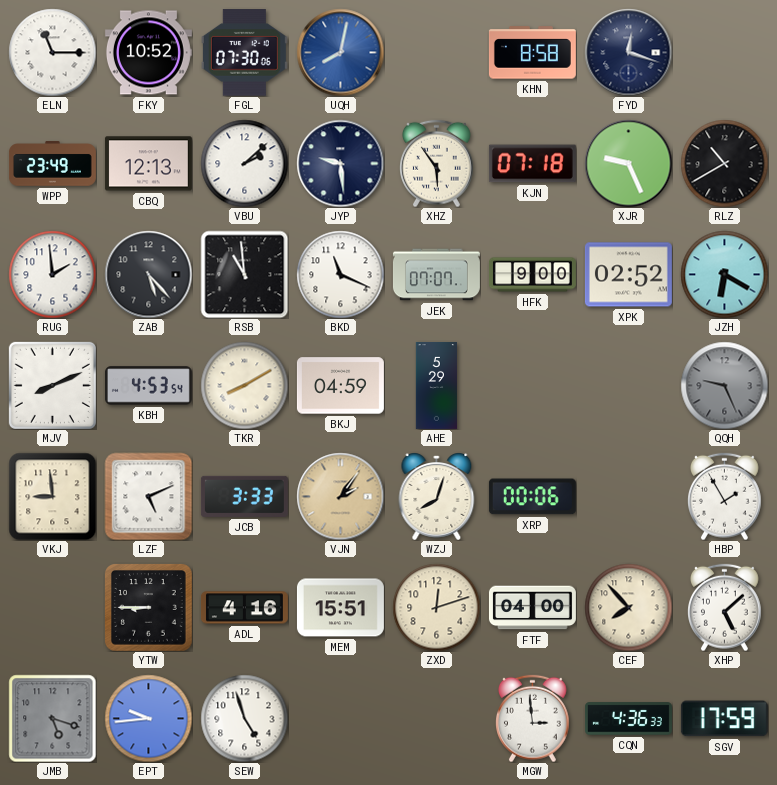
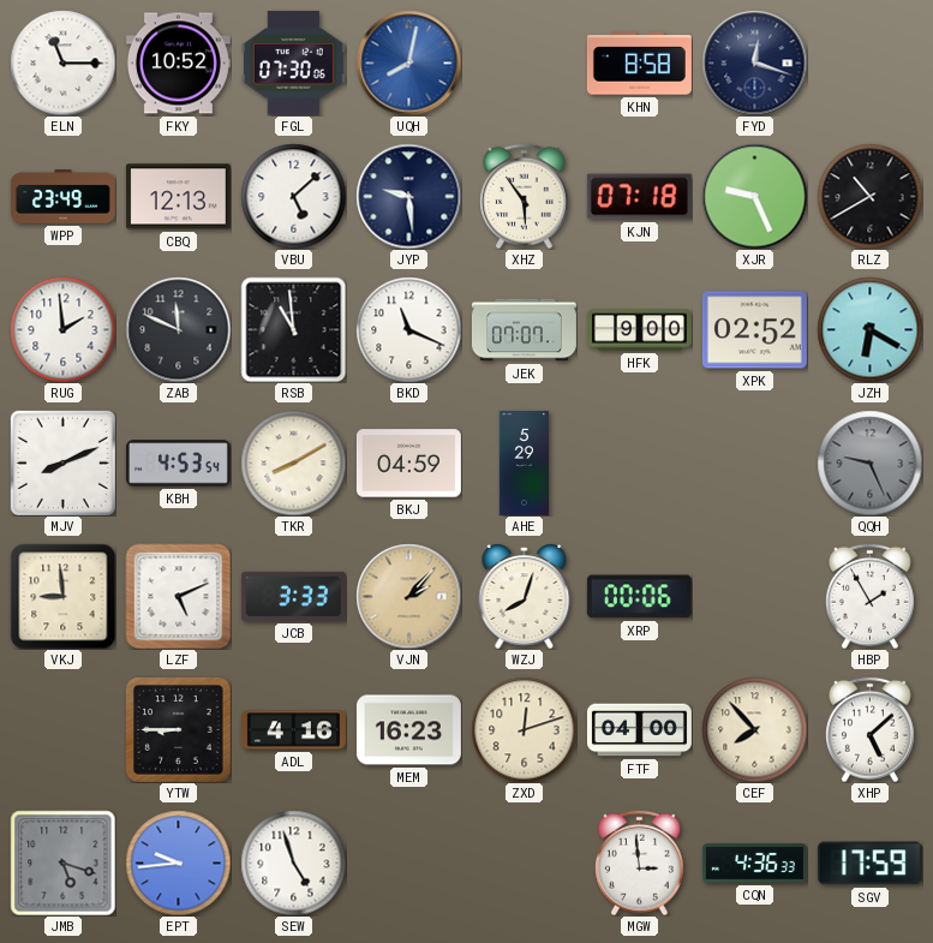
VBU: 2:08 -> 5:08 (293, 196)
ZAB: 5:23 -> 11:49 (178, 329)
VJN: 2:06 -> 2:07 (408, 596)
MEM: 15:51 -> 16:23 (408, 730)
